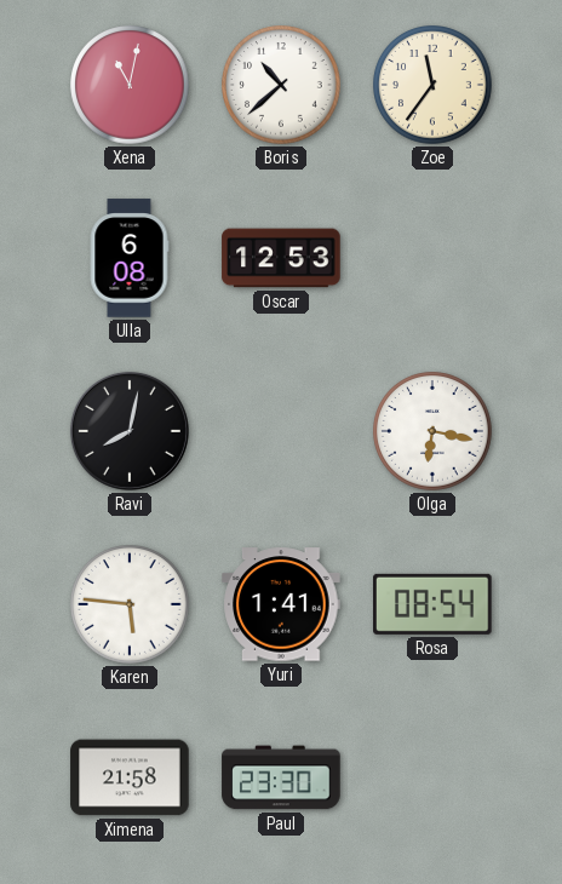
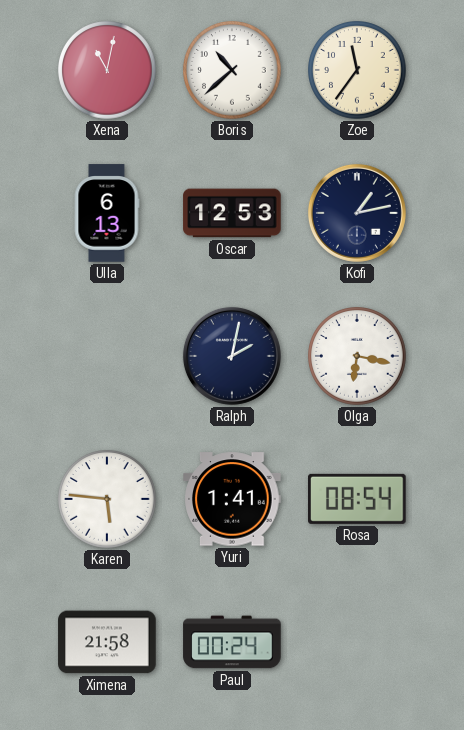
Ulla: 6:08 -> 6:13 (107, 213)
Kofi: none -> 1:13 (357, 213)
Ravi: 8:02 -> none (130, 431)
Ralph: none -> 2:02 (232, 356)
Paul: 23:30 -> 00:24 (232, 642)
